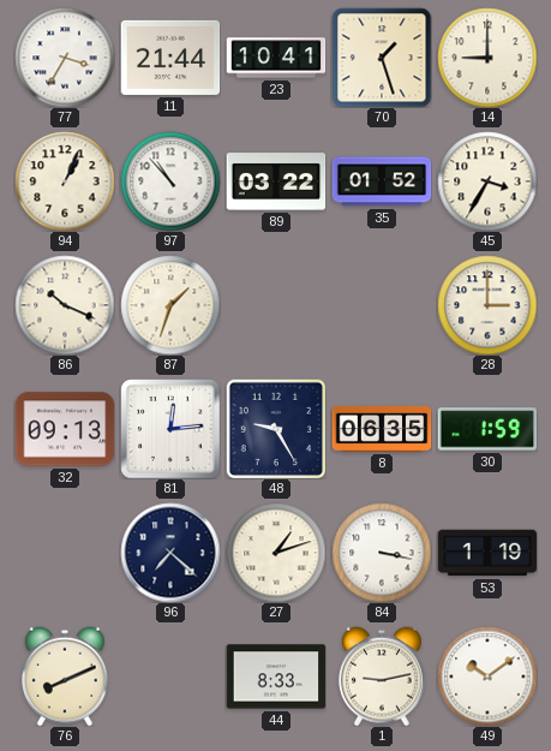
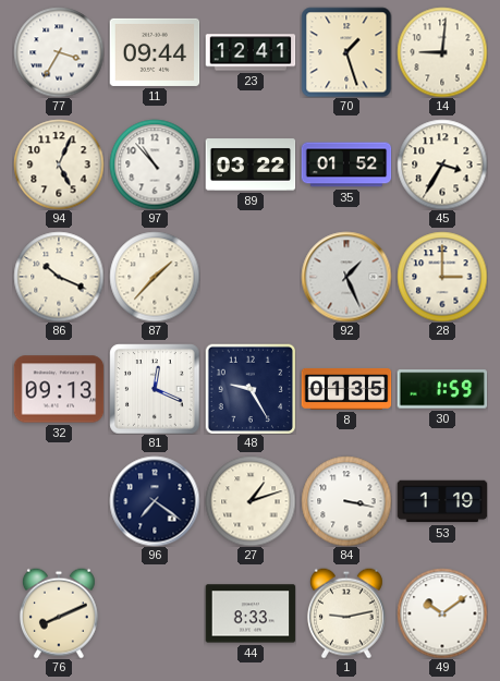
11: 21:44 -> 09:44 (155, 52)
23: 10:41 -> 12:41 (251, 52)
14: 9:00 -> 9:01 (442, 52)
94: 1:04 -> 5:04 (59, 165)
87: 1:33 -> 1:37 (155, 277)
92: none -> 1:26 (346, 277)
81: 12:14 -> 12:19 (155, 389)
8: 06:35 -> 01:35 (346, 389)
96: 7:22 -> 7:21 (155, 501)
